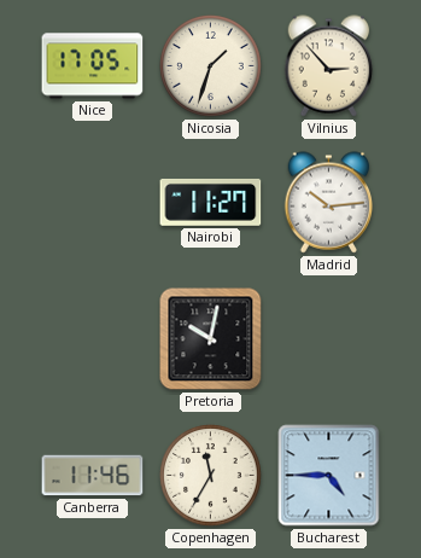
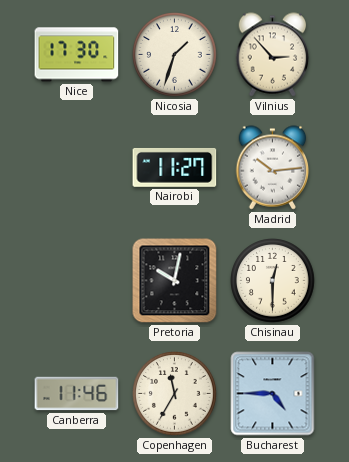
Nice: 17:05 -> 17:30 (77, 55)
Chisinau: none -> 12:30 (273, 281)
